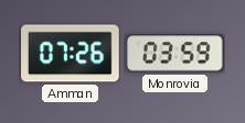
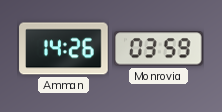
Amman: 07:26 -> 14:26 (64, 49)
